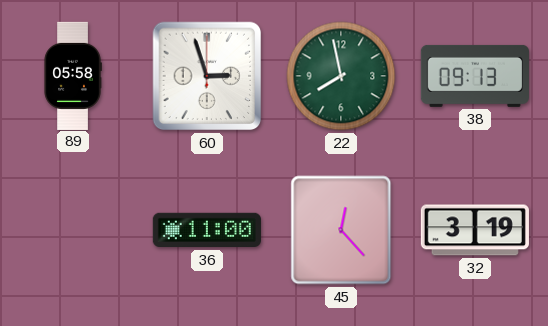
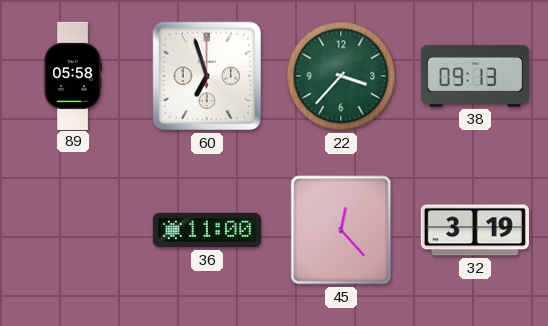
60: 2:57 -> 6:57 (207, 76)
22: 7:58 -> 3:37 (341, 76)
